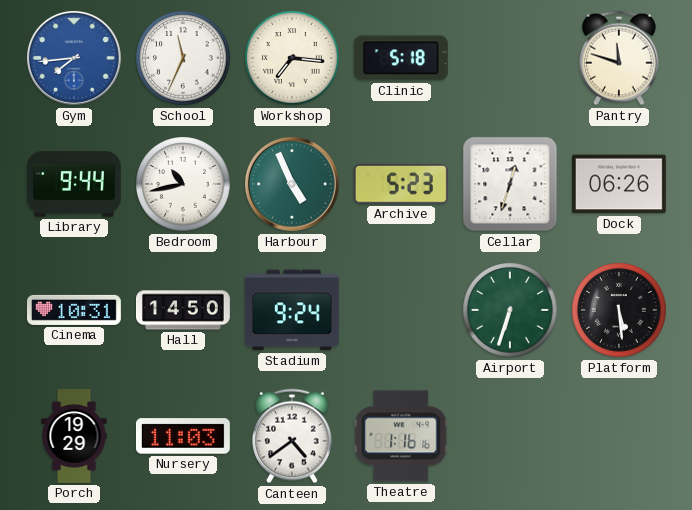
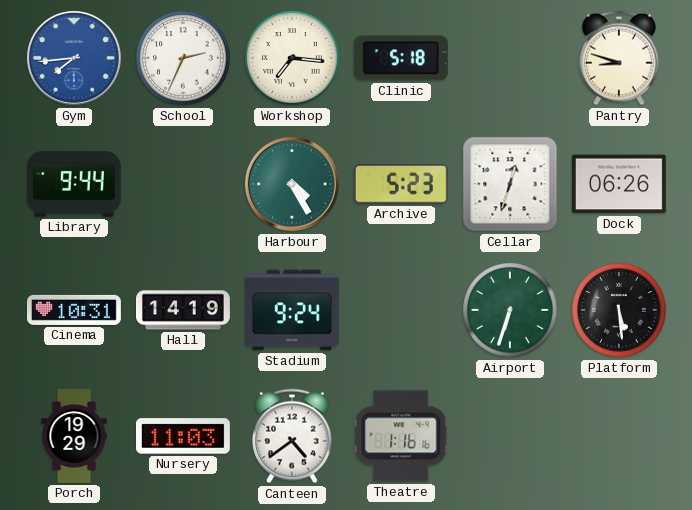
School: 11:34 -> 2:34 (183, 58)
Pantry: 11:48 -> 8:48 (619, 58)
Bedroom: 10:43 -> none (183, 184)
Harbour: 4:56 -> 4:25 (292, 184)
Hall: 14:50 -> 14:19 (184, 310)
